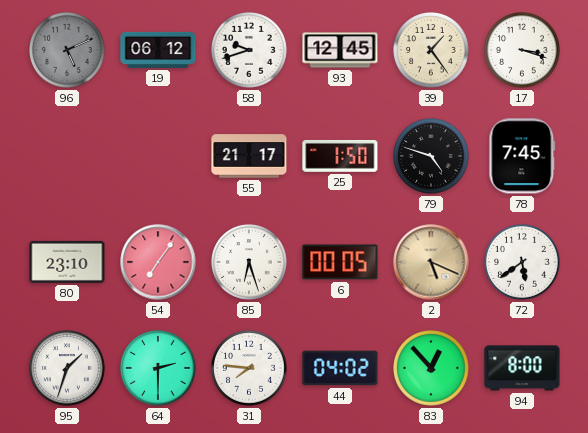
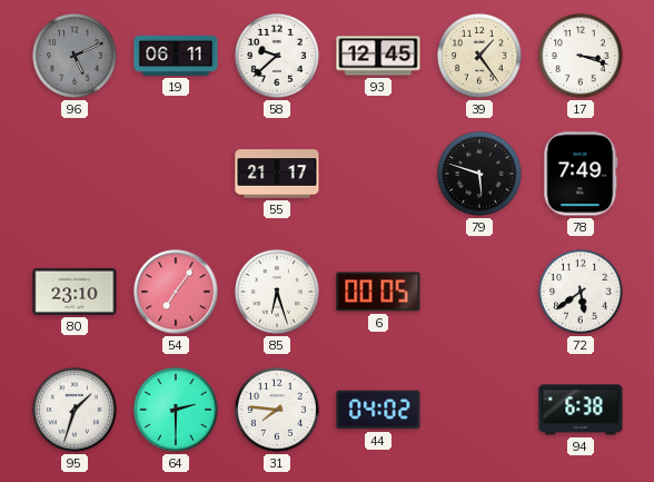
19: 06:12 -> 06:11 (176, 56)
58: 9:42 -> 9:38 (278, 57)
25: 1:50 -> none (340, 156)
79: 4:48 -> 5:48 (480, 175)
78: 7:45 -> 7:49 (581, 174)
2: 5:19 -> none (431, 262)
83: 12:53 -> none (432, 369)
94: 8:00 -> 6:38 (581, 410)
